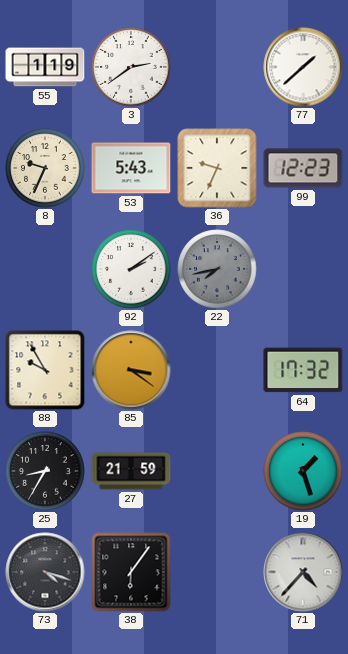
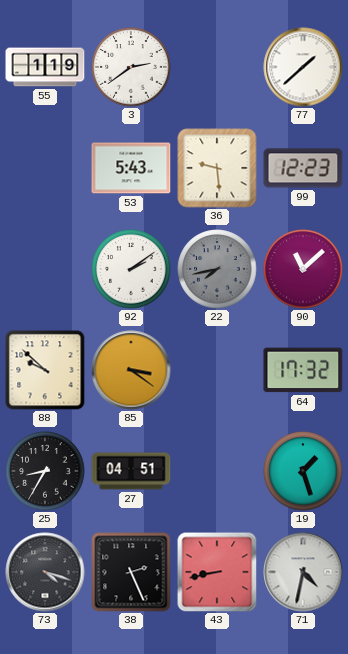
8: 9:34 -> none (45, 168)
36: 9:34 -> 9:29 (217, 168)
90: none -> 11:08 (303, 269)
88: 9:55 -> 9:52 (45, 370)
27: 21:59 -> 04:51 (131, 471)
38: 6:06 -> 2:26 (131, 572)
43: none -> 8:43 (217, 572)
71: 4:37 -> 4:32 (303, 572)
